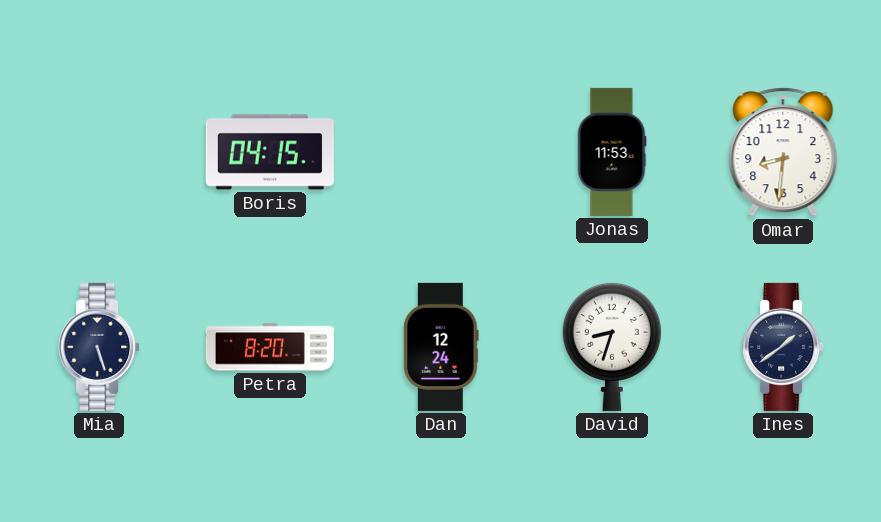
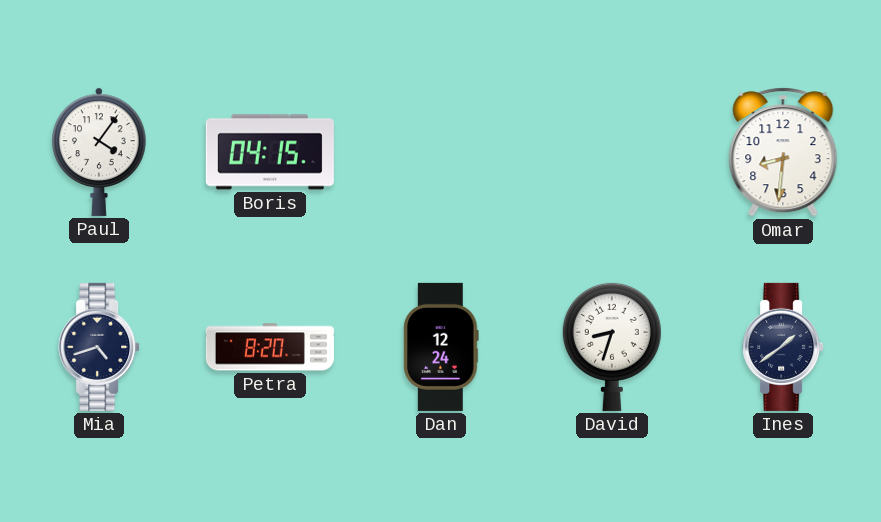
Paul: none -> 4:06 (99, 152)
Jonas: 11:53 -> none (612, 152)
Mia: 5:27 -> 4:42 (99, 347)
